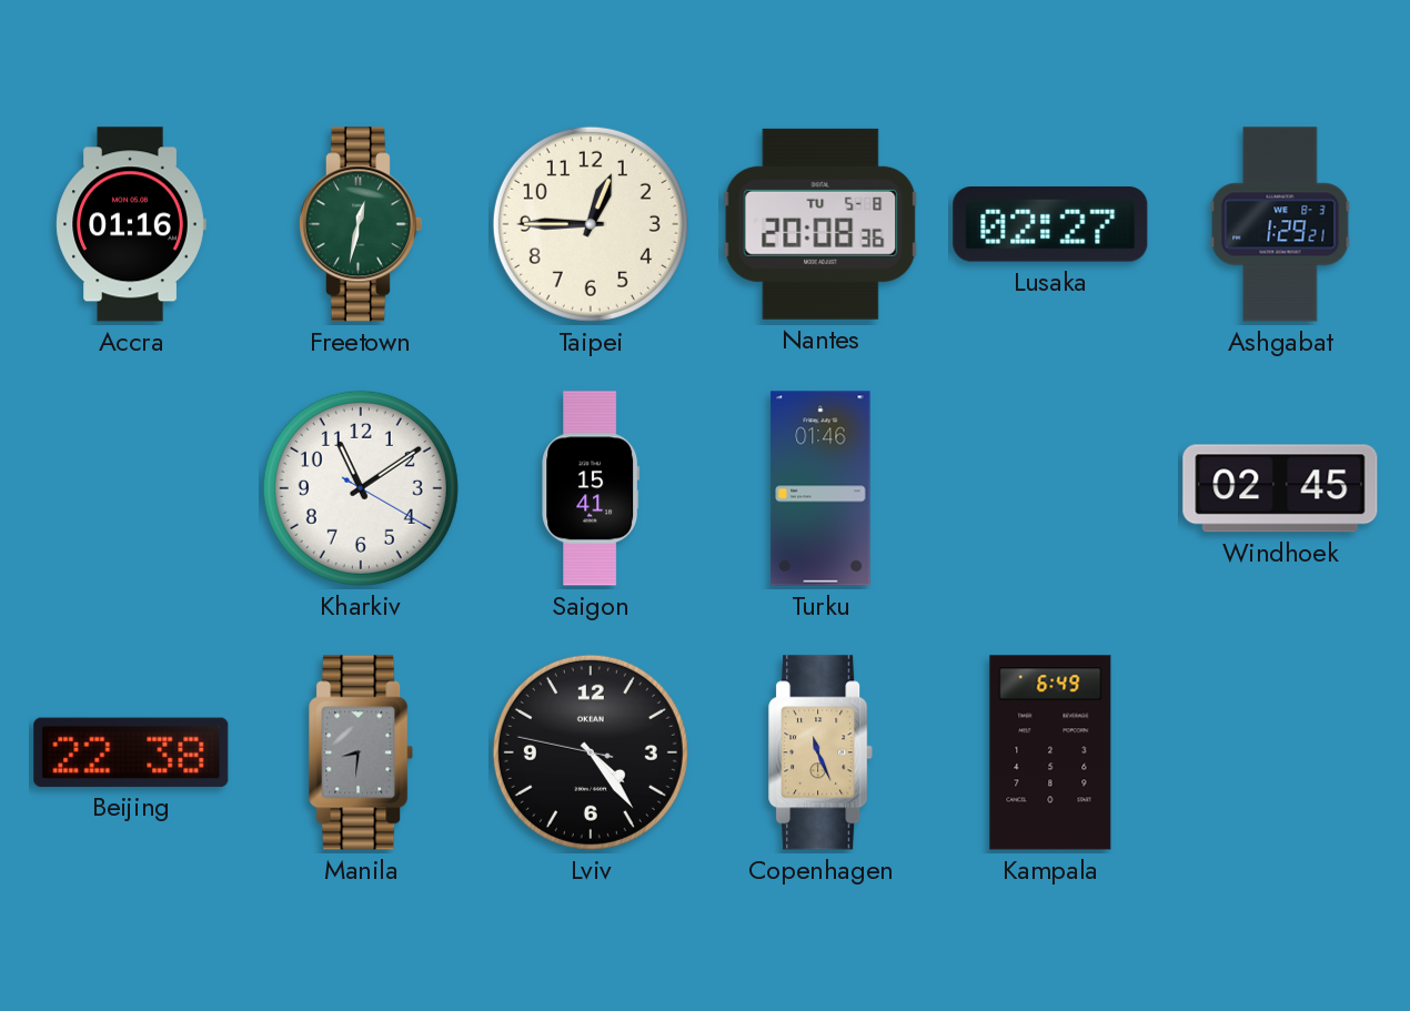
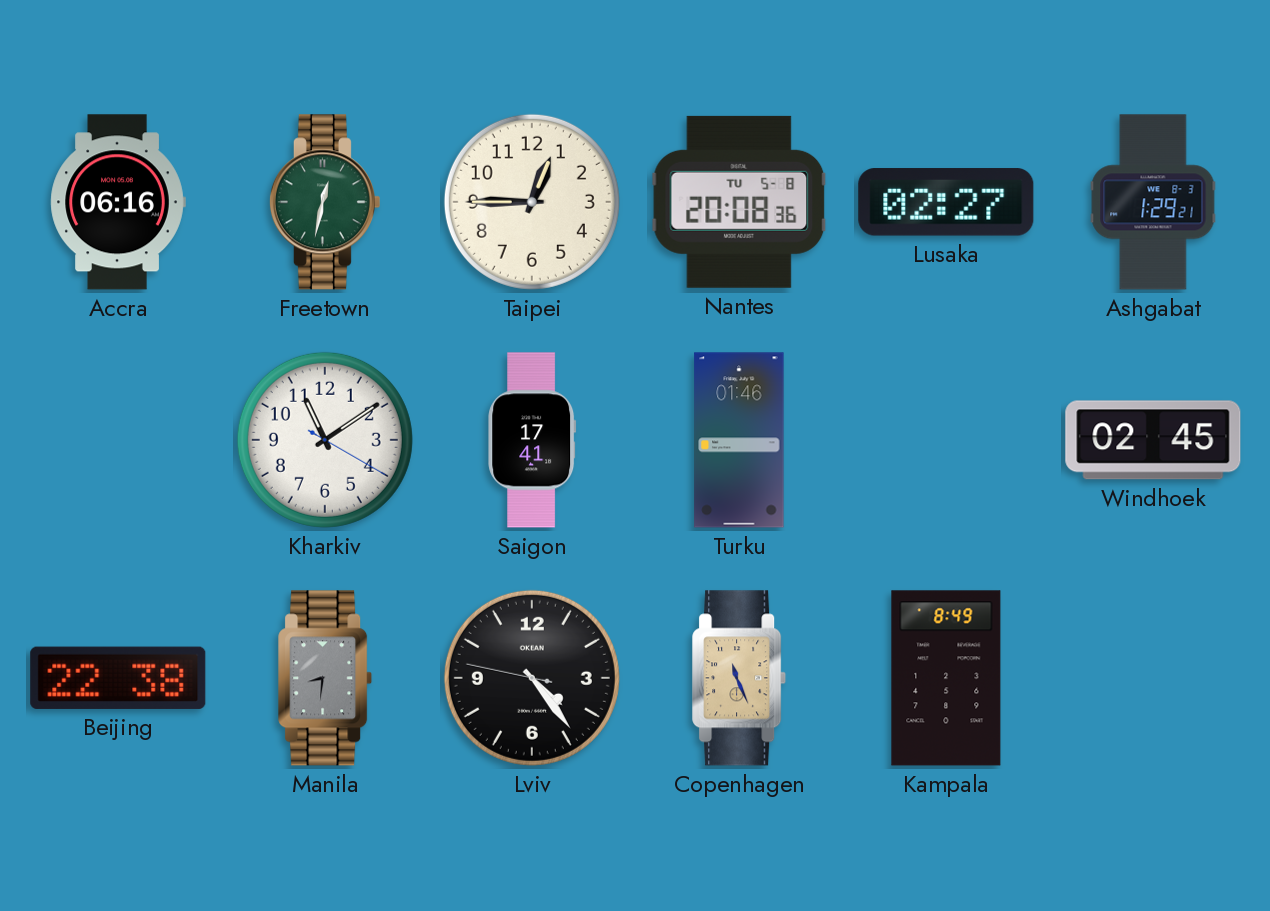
Accra: 01:16 -> 06:16 (118, 202)
Saigon: 15:41 -> 17:41 (532, 440)
Kampala: 6:49 -> 8:49 (946, 678)
